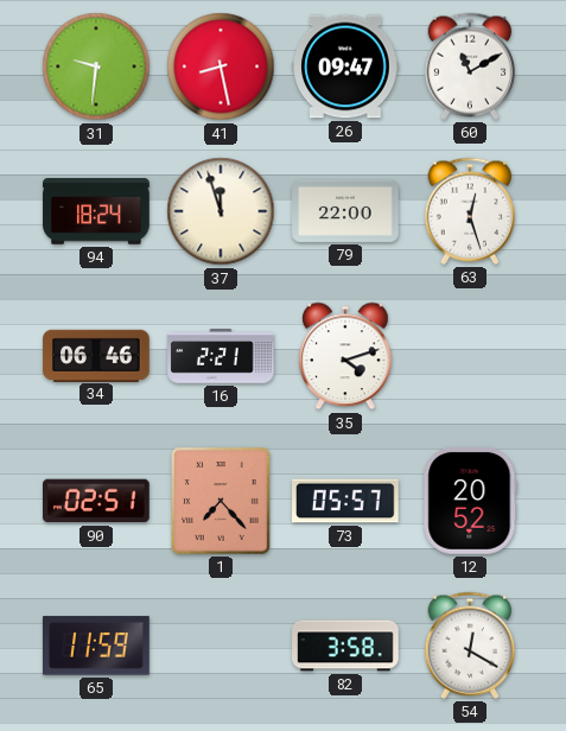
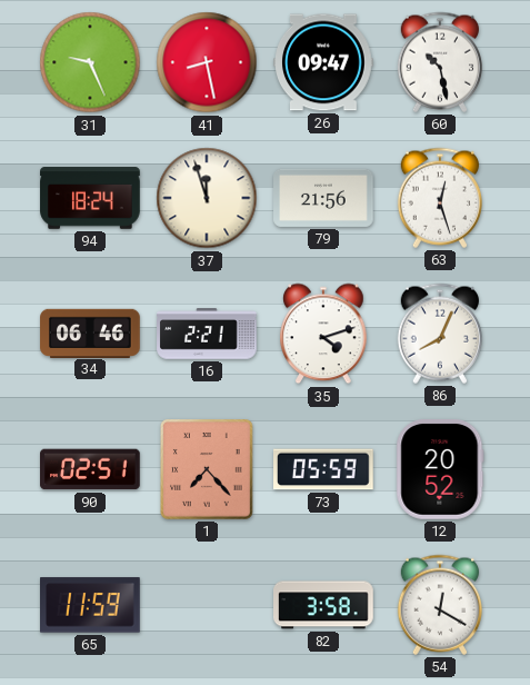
31: 9:31 -> 9:26 (90, 62)
60: 11:10 -> 10:28 (439, 62)
79: 22:00 -> 21:56 (323, 198)
86: none -> 8:04 (439, 334)
73: 05:57 -> 05:59 (324, 469)
